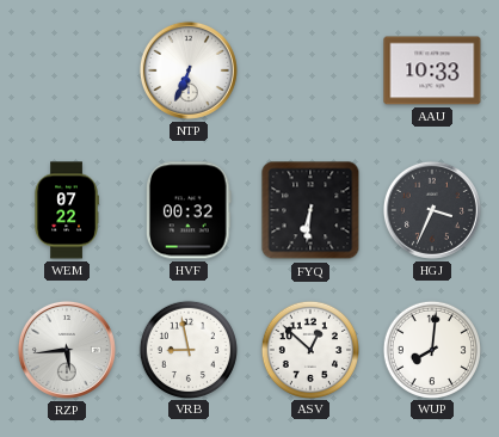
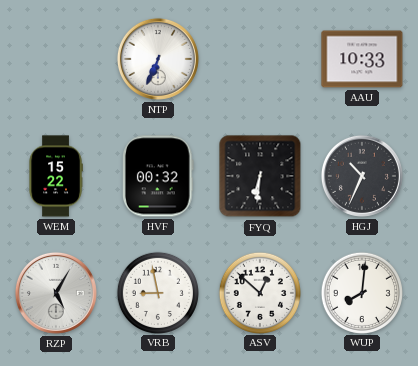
WEM: 07:22 -> 15:22 (56, 176)
HGJ: 3:34 -> 10:34 (362, 176)
RZP: 5:44 -> 5:05 (56, 293)
